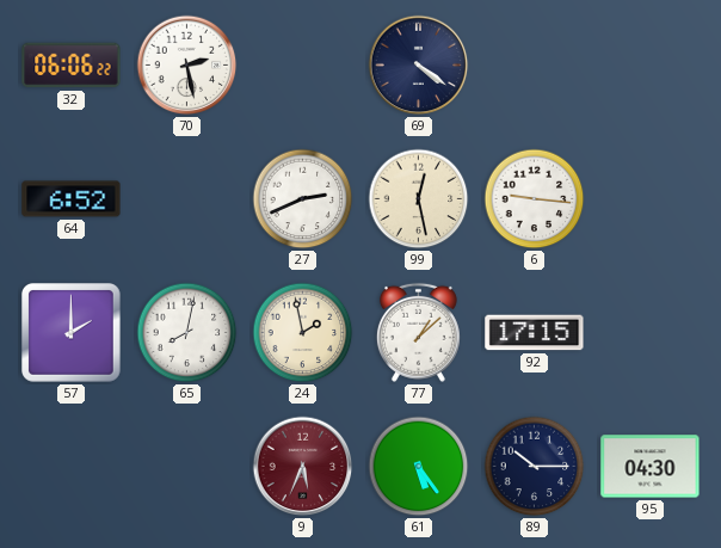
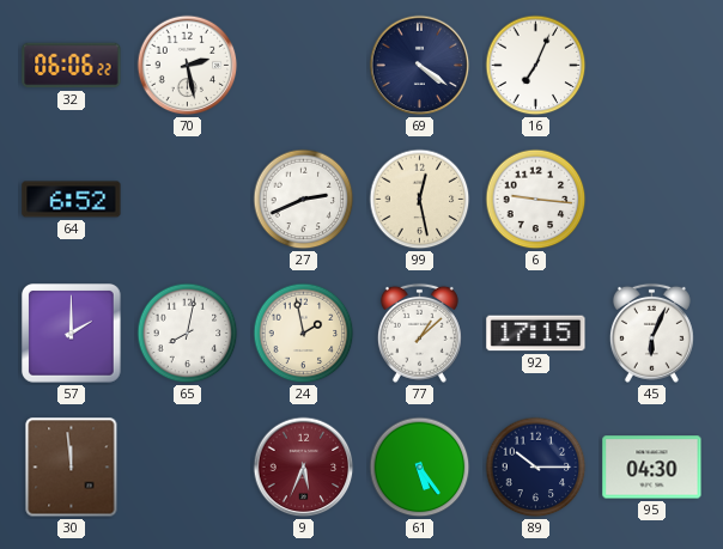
16: none -> 7:04 (536, 66)
45: none -> 6:04 (651, 333)
30: none -> 11:59 (72, 468)
